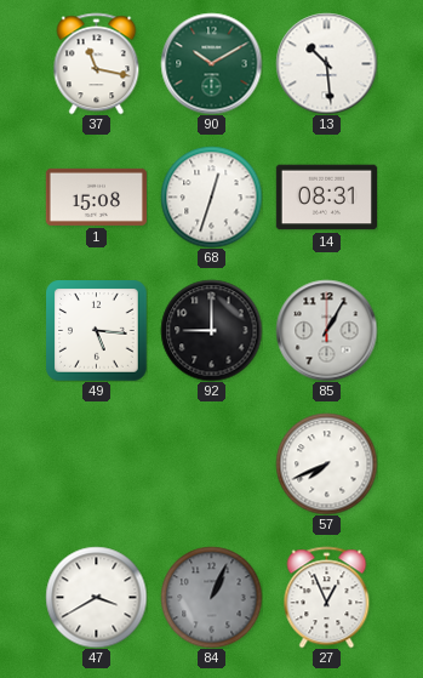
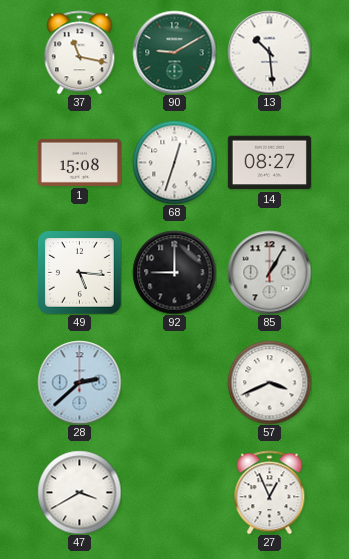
90: 10:10 -> 9:10 (174, 52)
14: 08:31 -> 08:27 (269, 163)
28: none -> 2:38 (79, 382)
57: 7:41 -> 3:41 (269, 382)
84: 1:04 -> none (211, 597)
